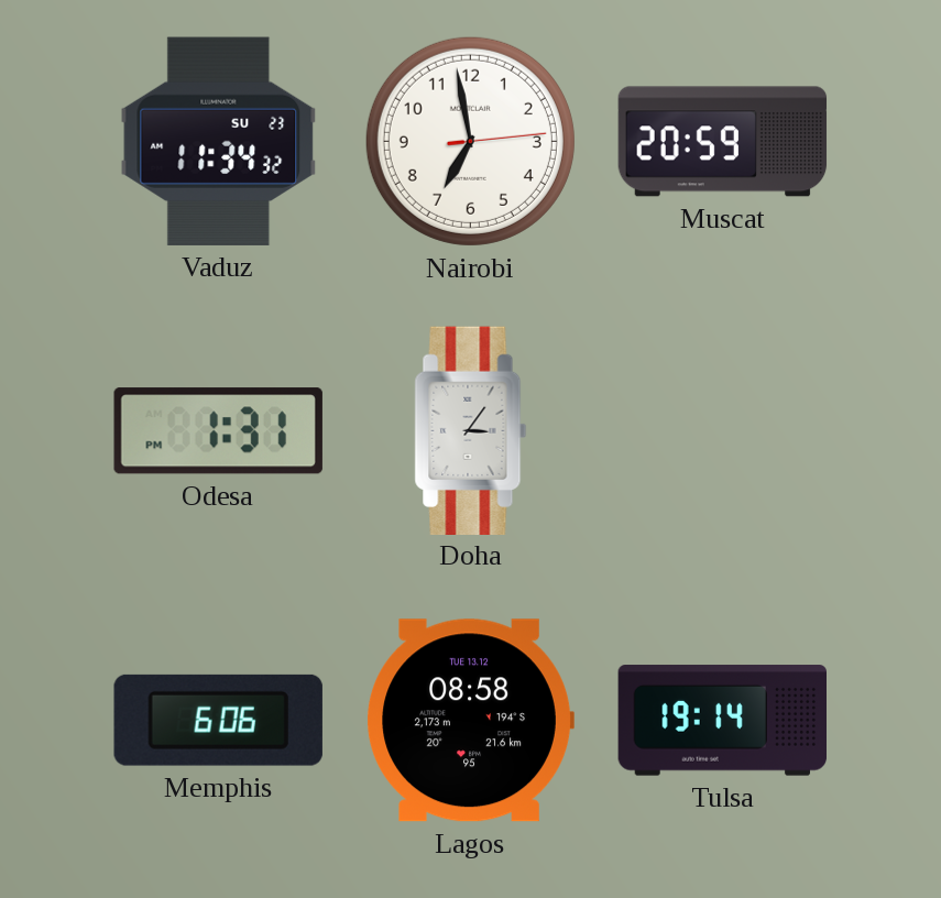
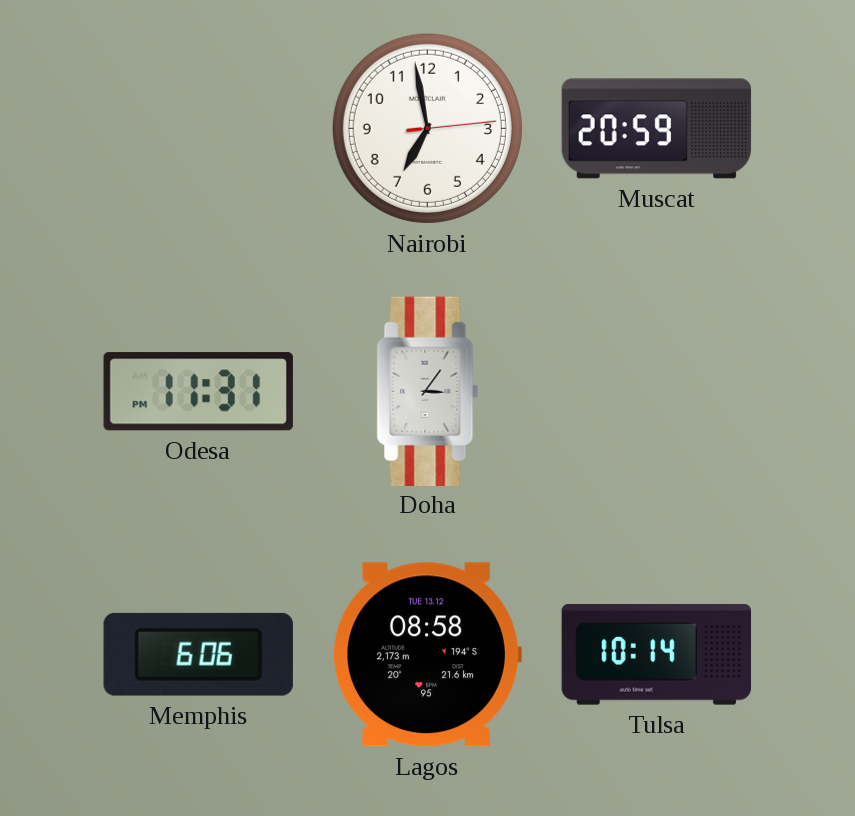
Vaduz: 11:34 -> none (219, 141)
Odesa: 1:31 -> 11:31 (198, 392)
Tulsa: 19:14 -> 10:14 (656, 655)
